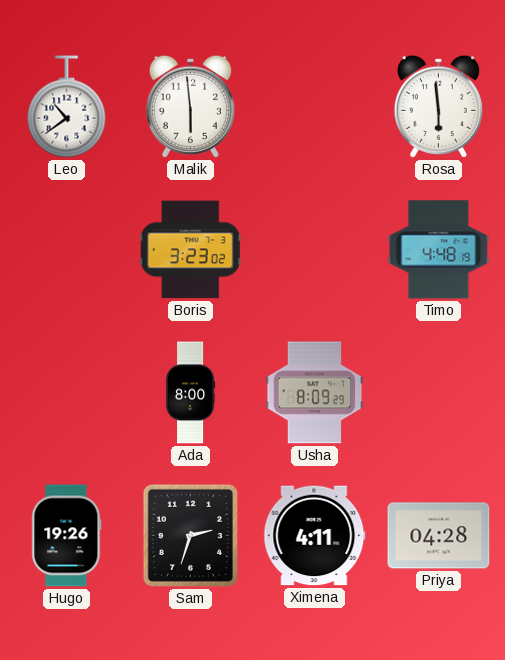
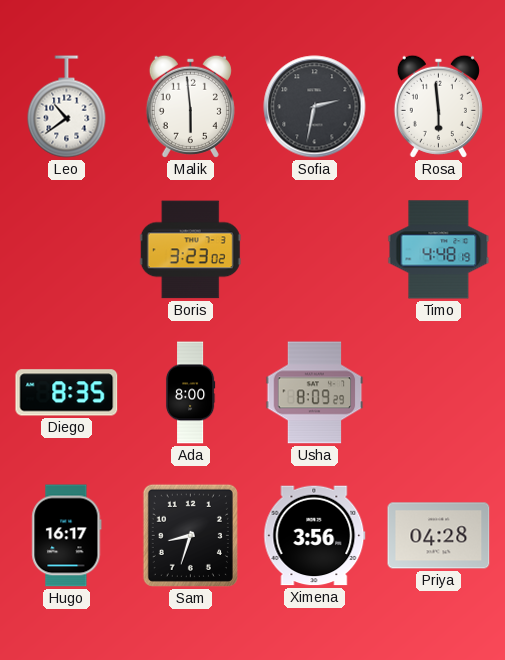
Sofia: none -> 2:32 (315, 107)
Diego: none -> 8:35 (67, 393)
Hugo: 19:26 -> 16:17 (67, 536)
Sam: 2:33 -> 8:33 (190, 535)
Ximena: 4:11 -> 3:56 (315, 536)
